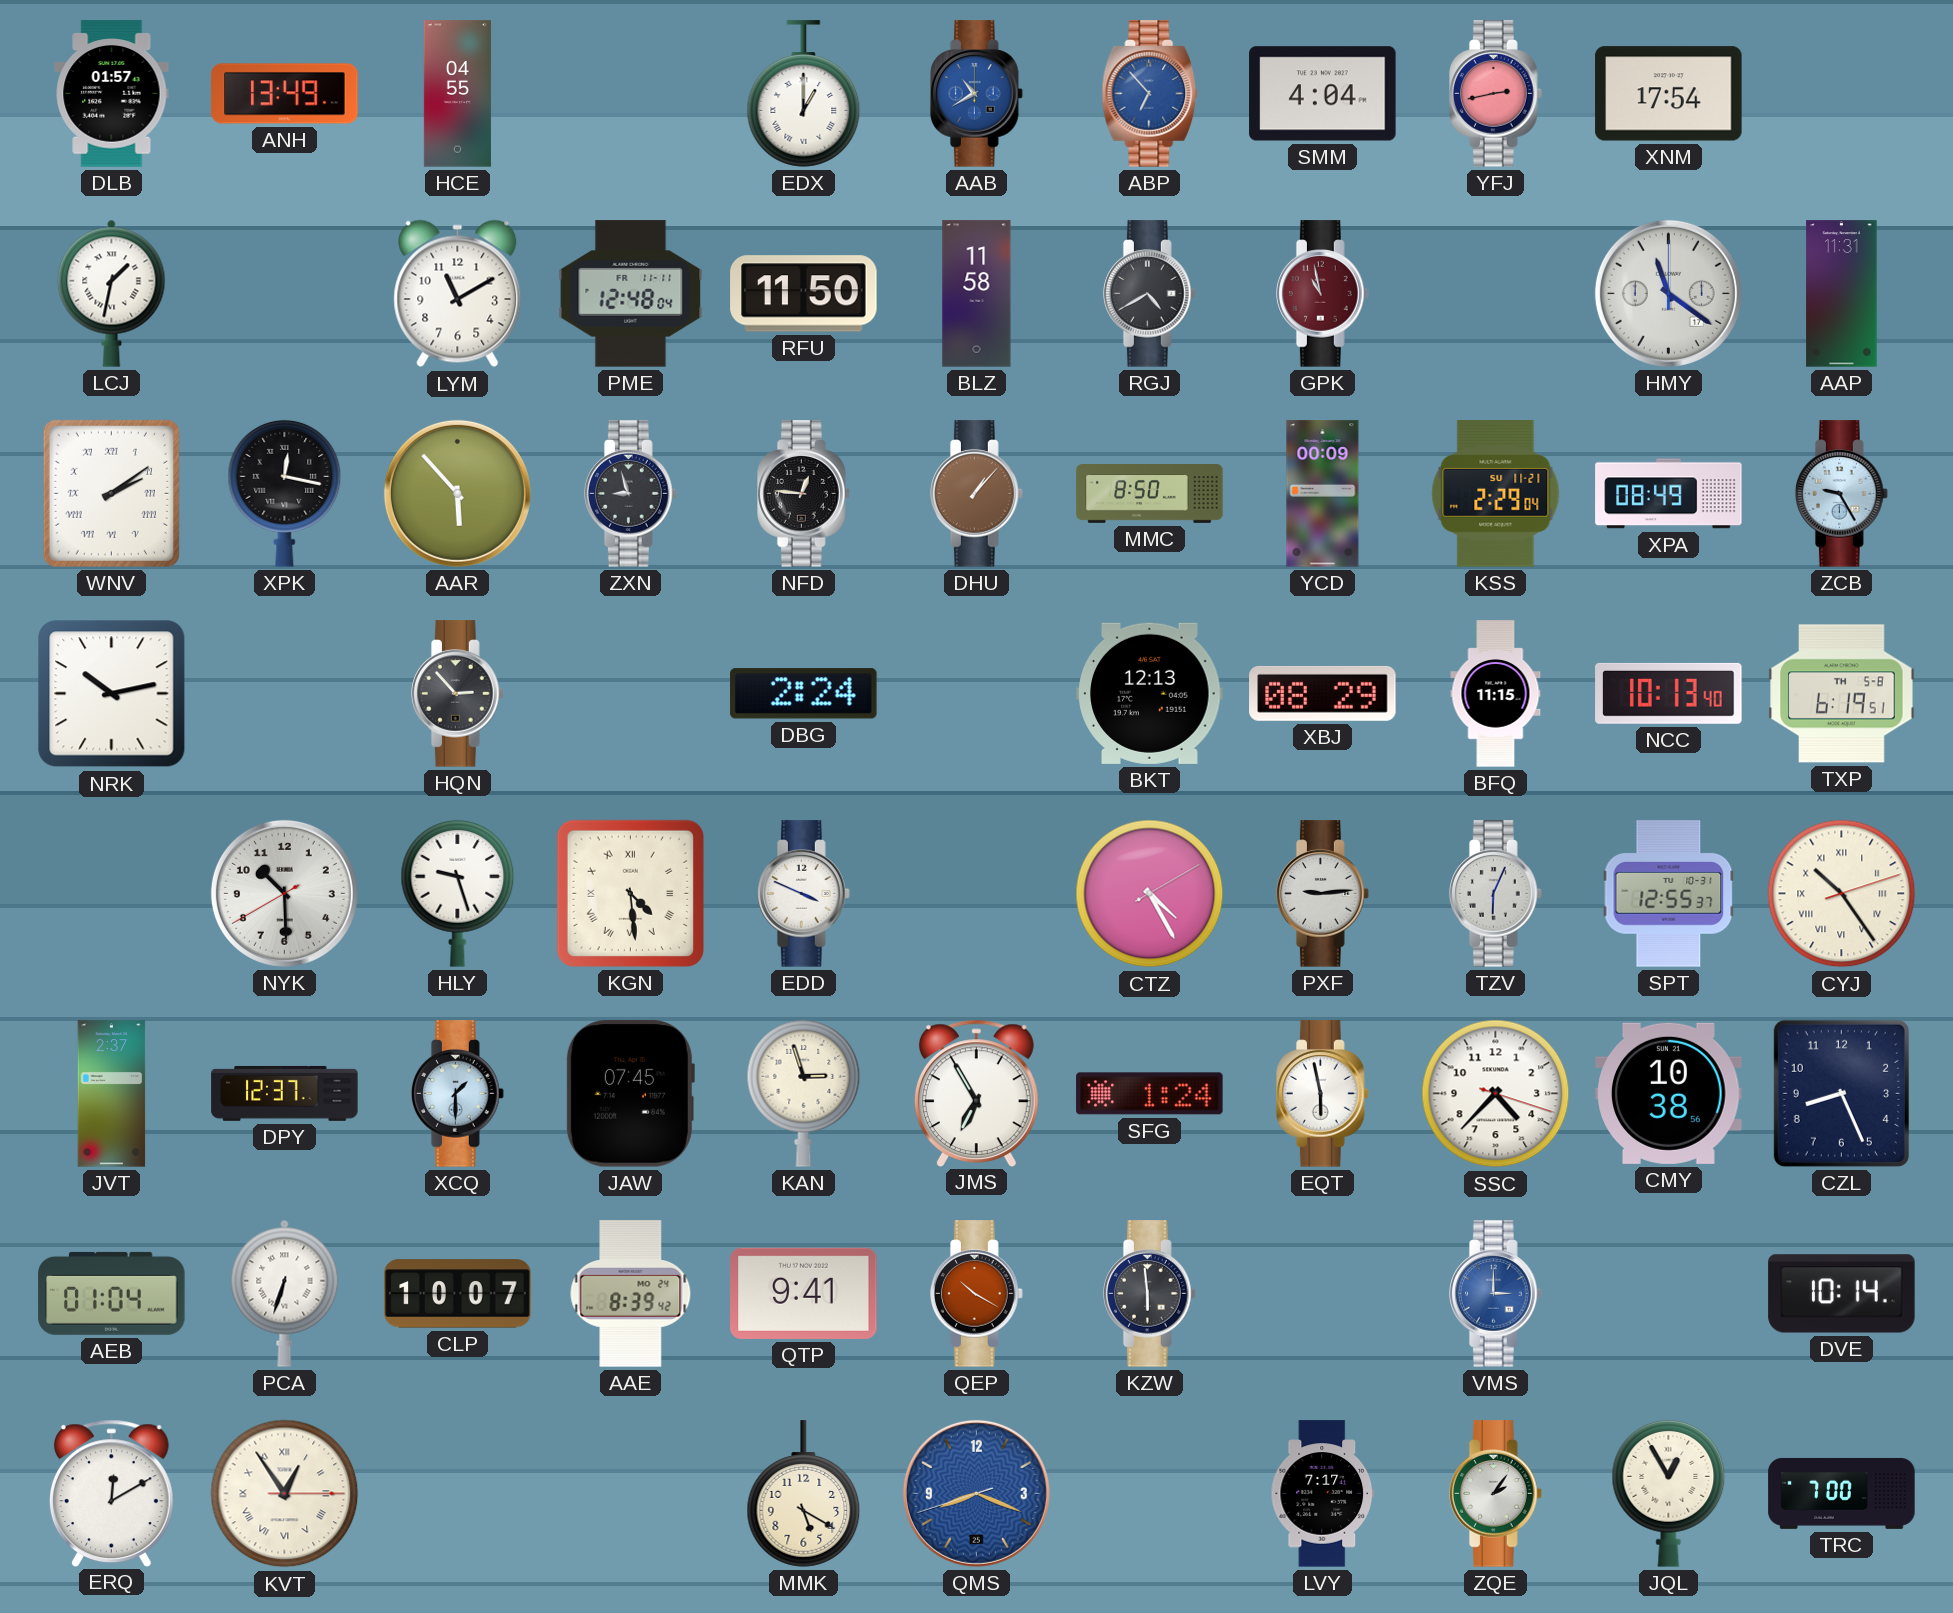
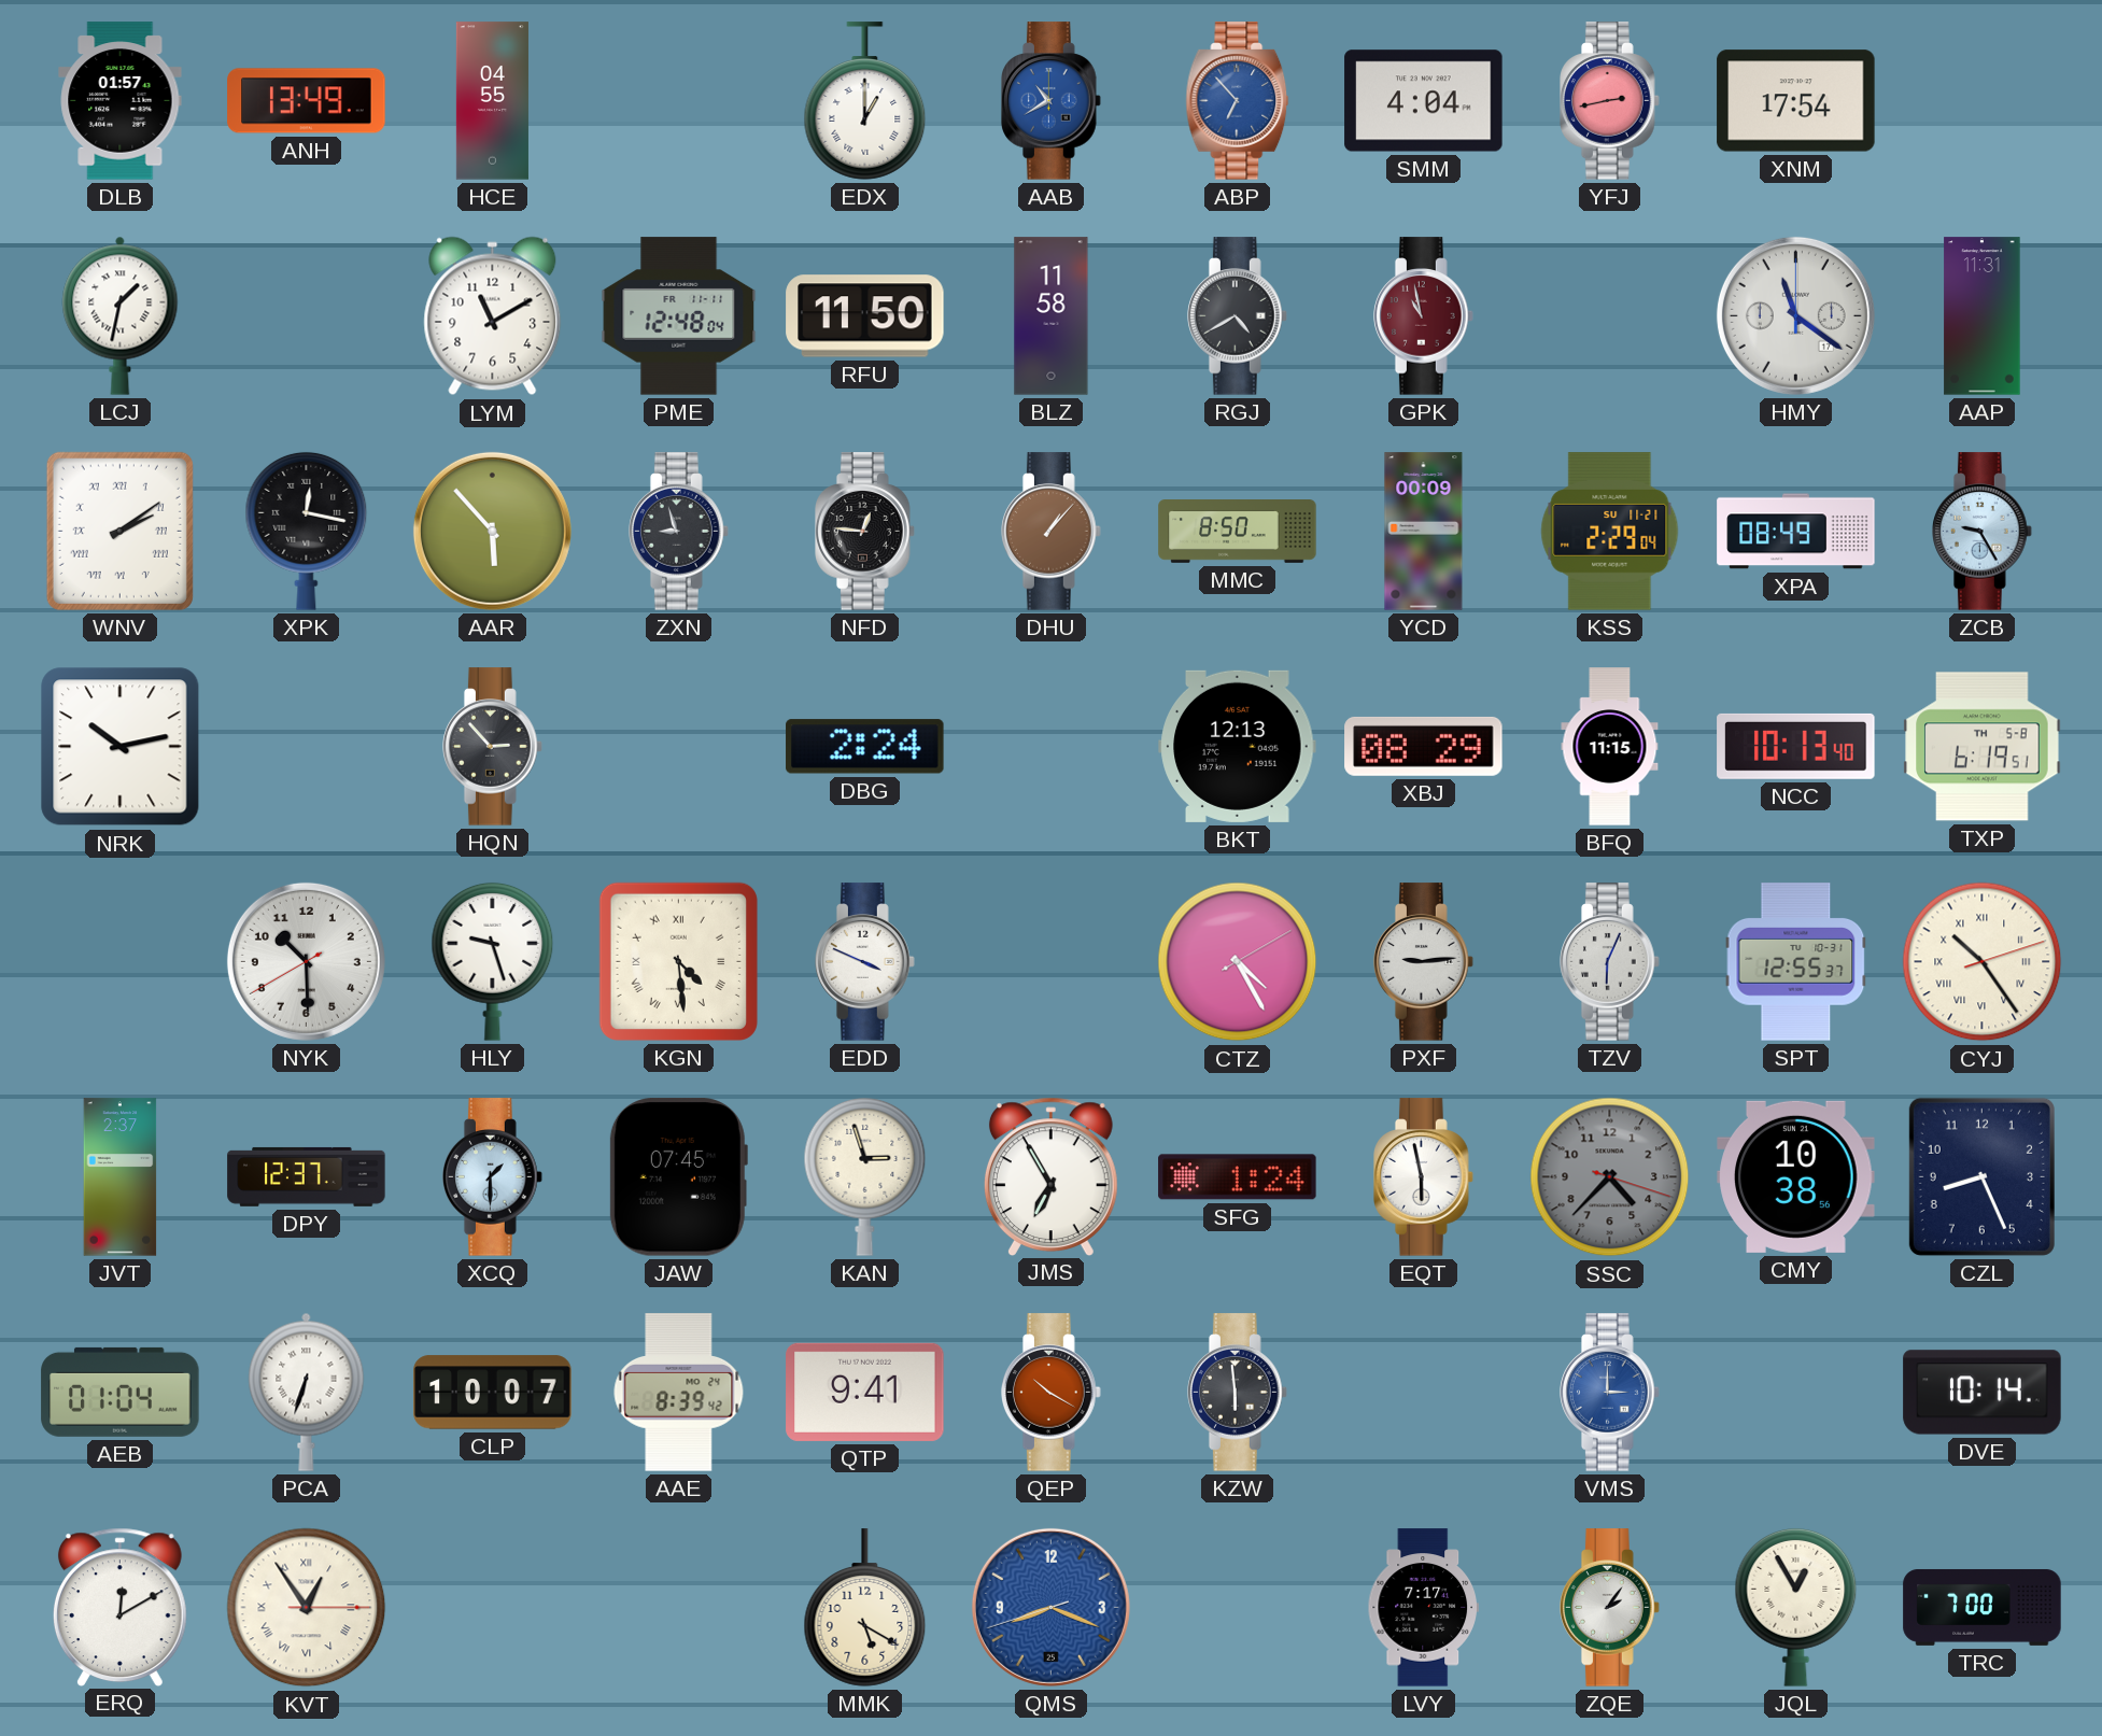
SSC dial: white -> grey (1610, 1177)
